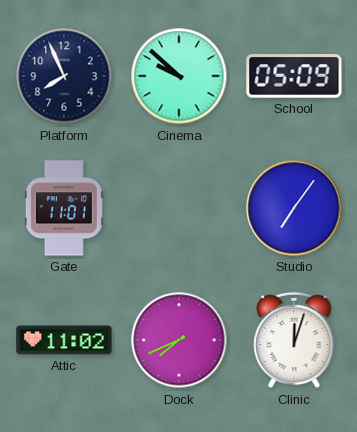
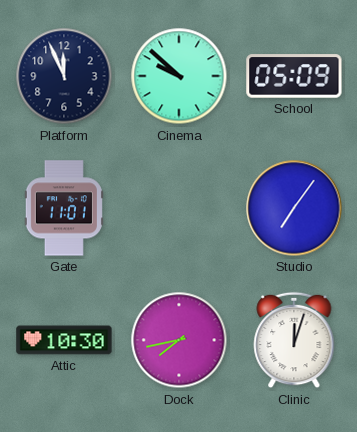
Platform: 7:56 -> 11:56 (64, 76)
Attic: 11:02 -> 10:30 (64, 340)
Dock: 7:41 -> 7:43 (179, 340)
